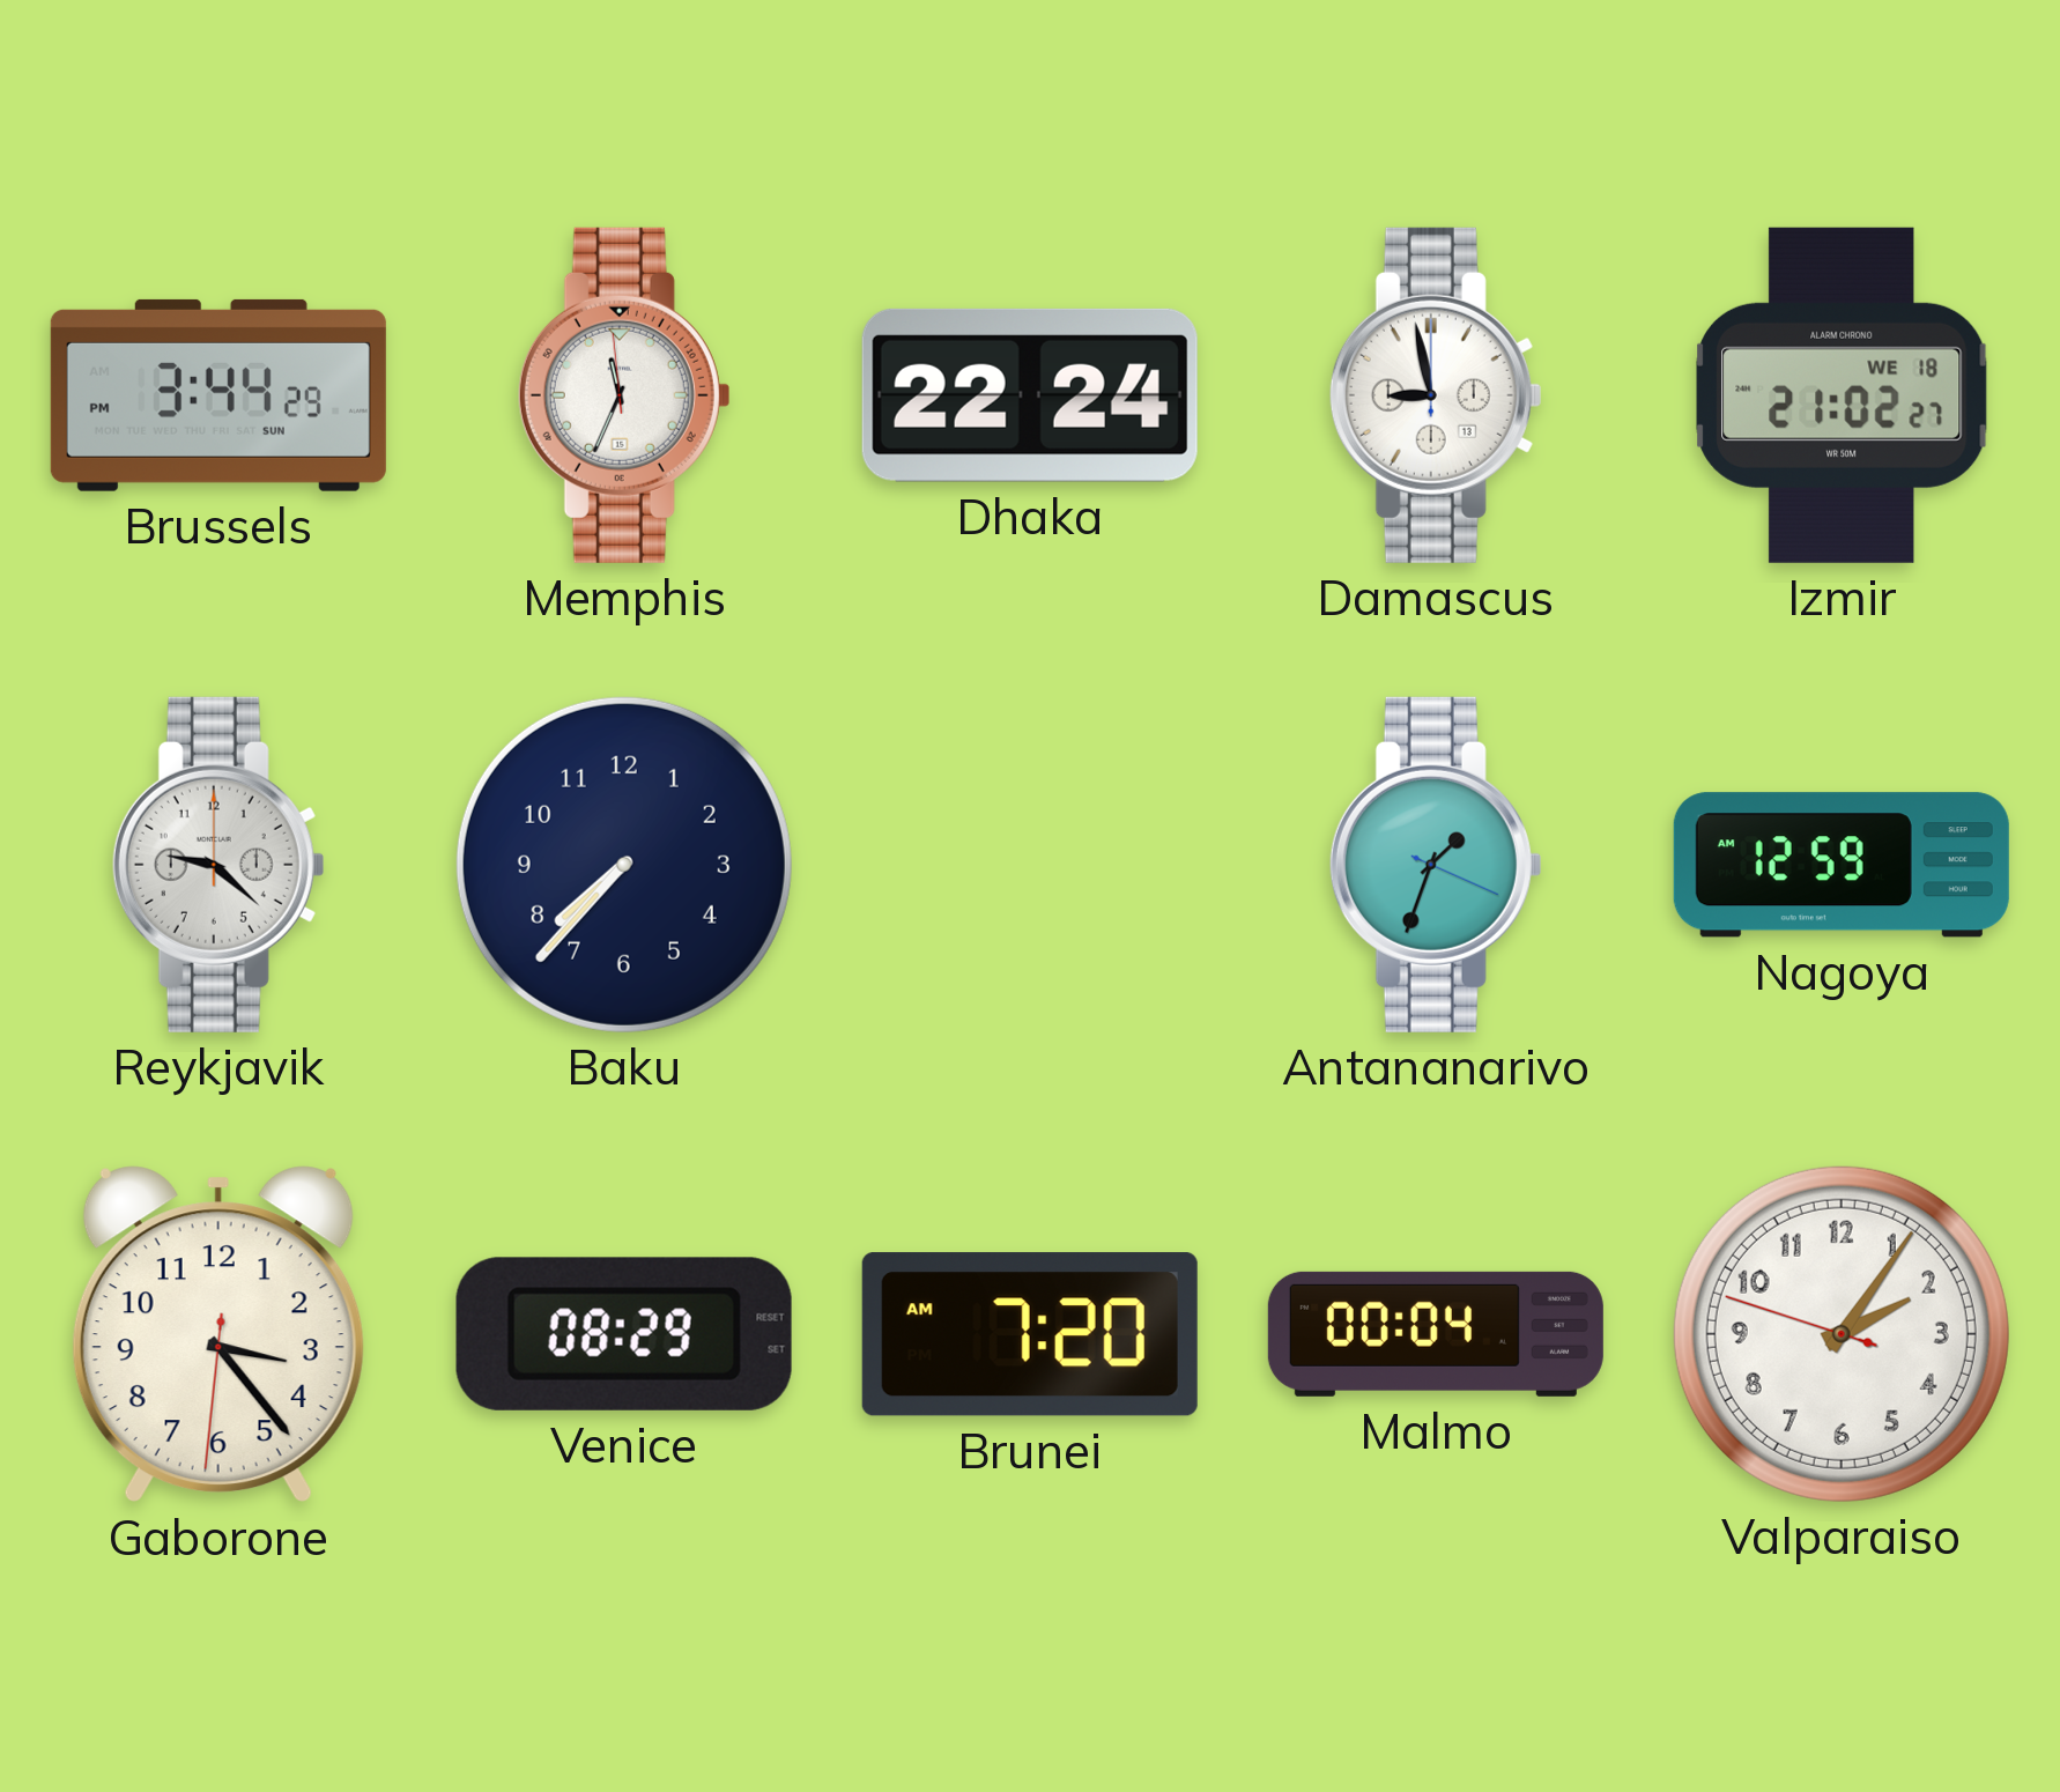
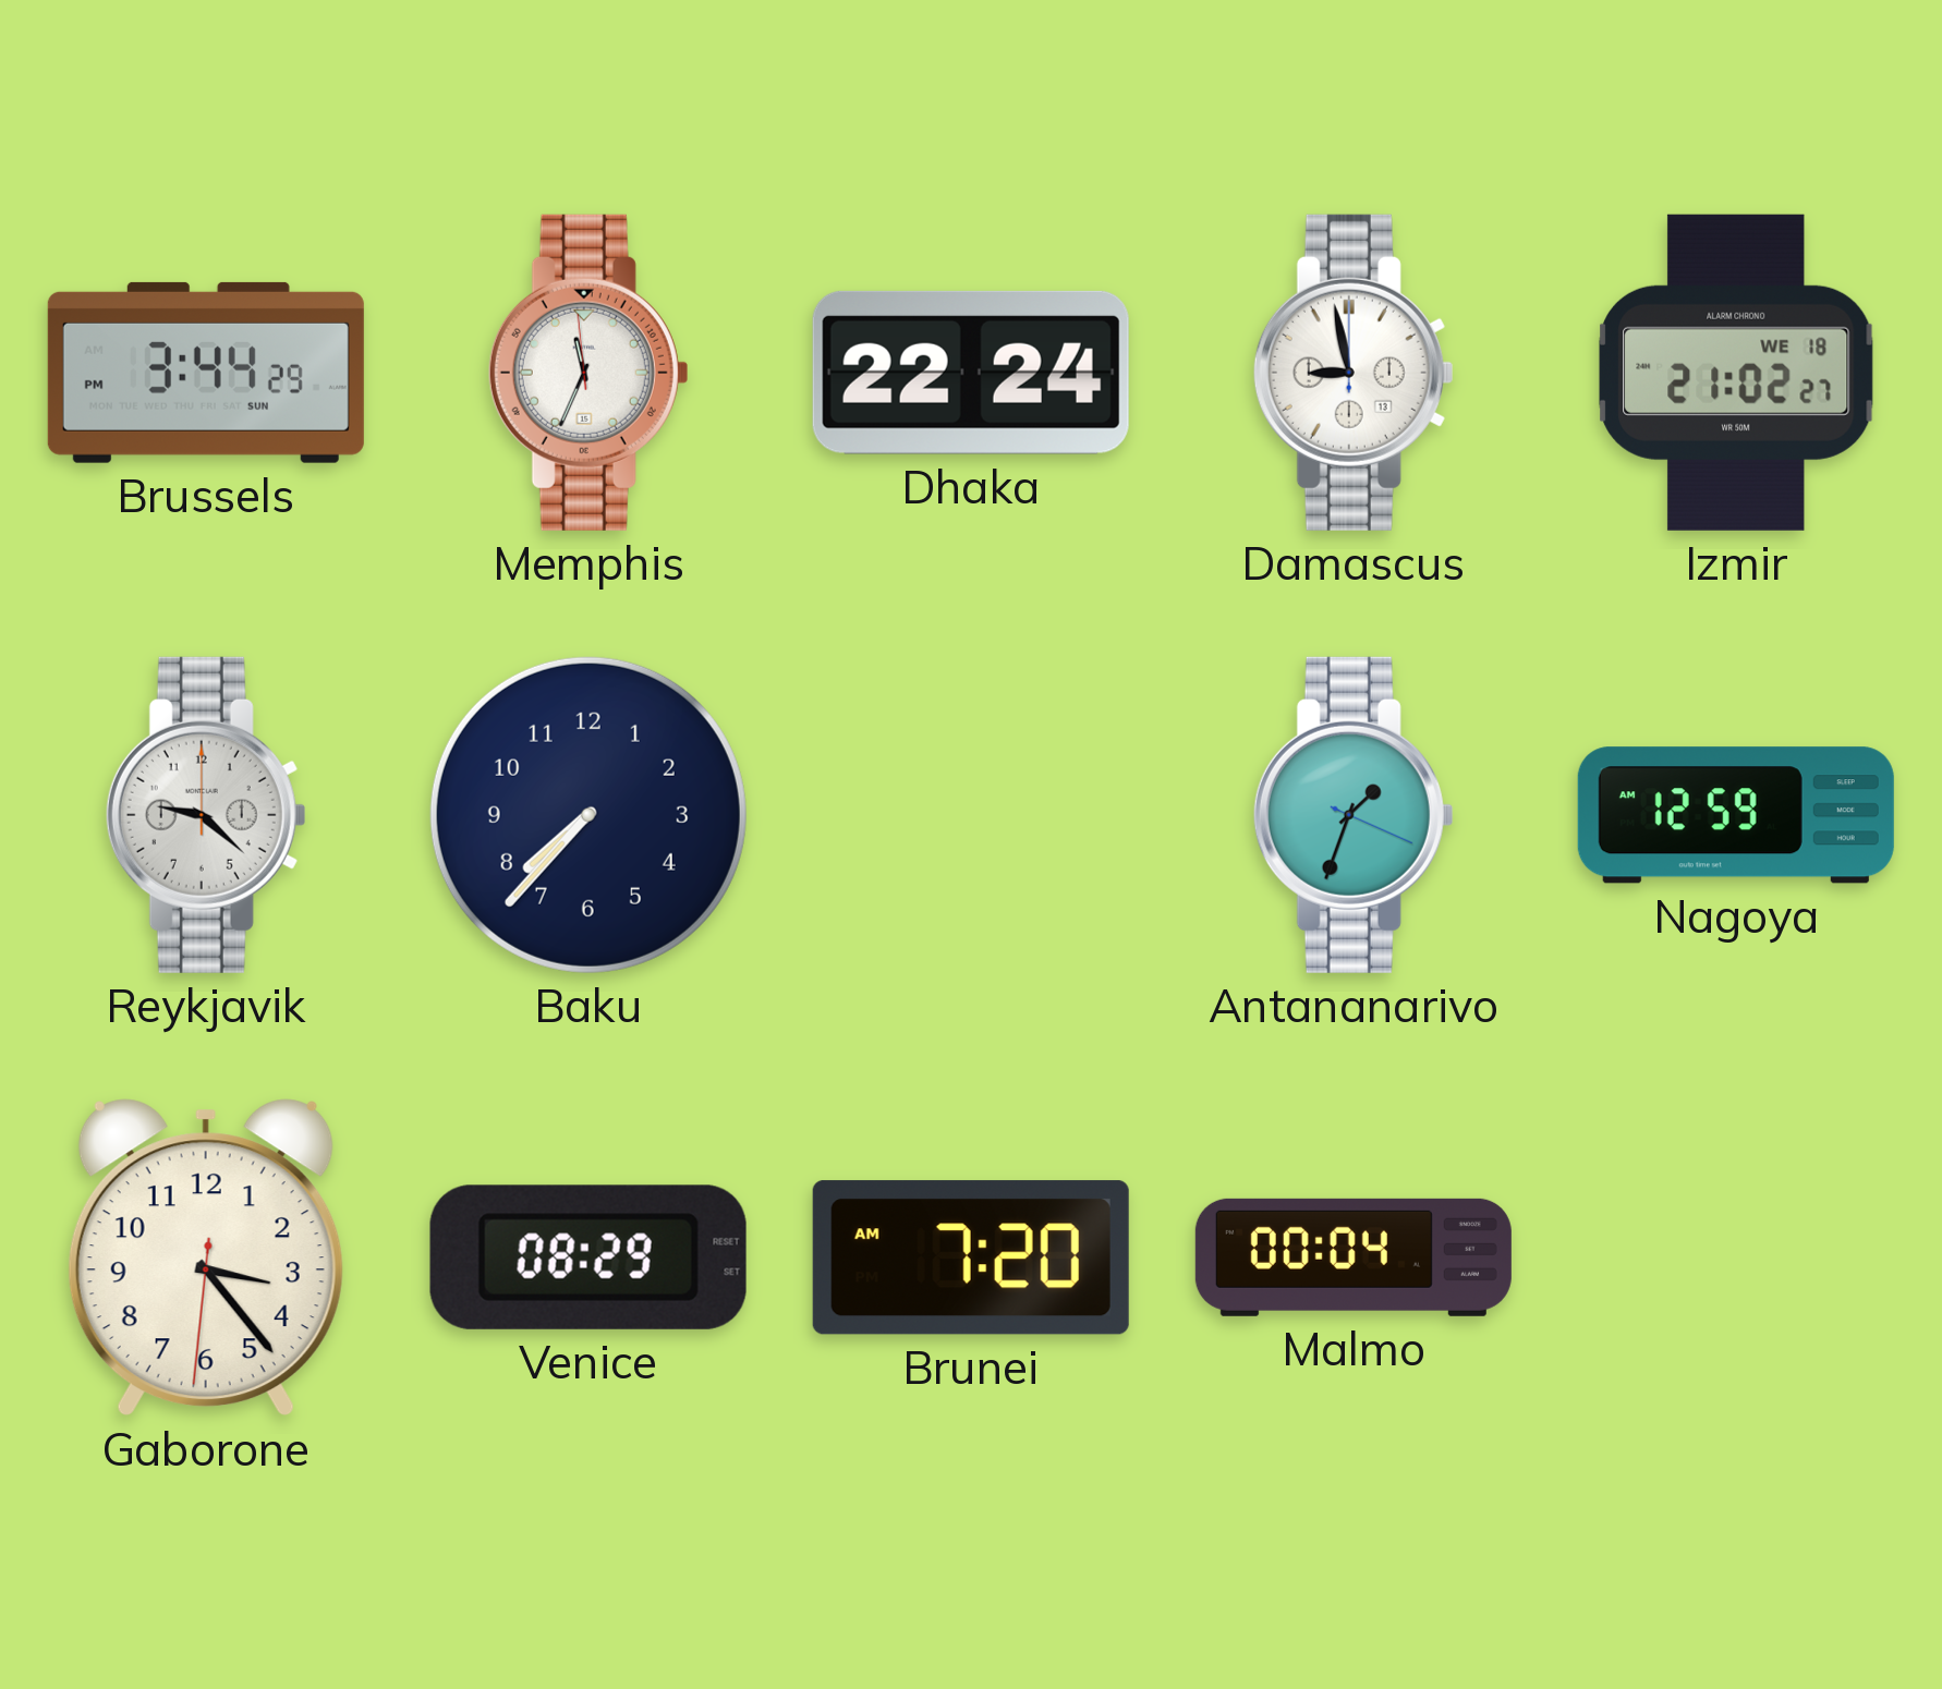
Valparaiso: 2:05 -> none (1842, 1334)
